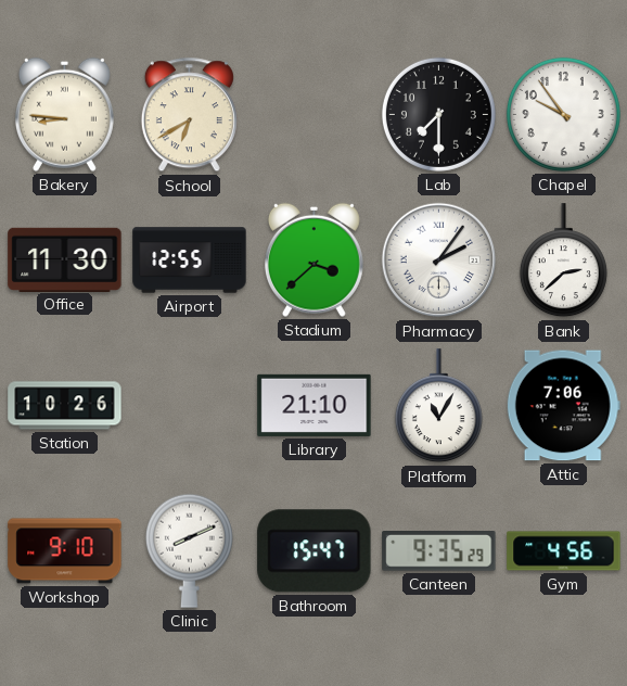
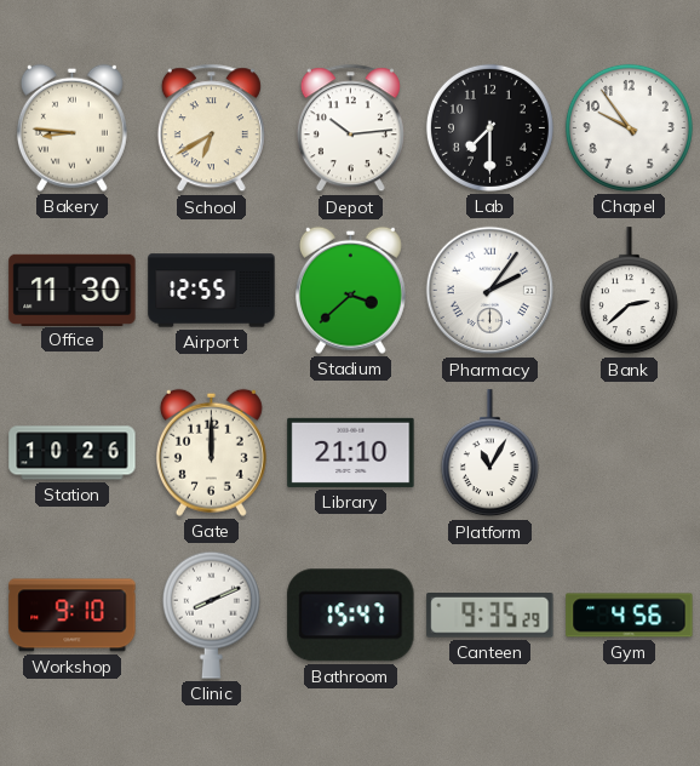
Depot: none -> 10:14 (350, 128)
Gate: none -> 12:00 (211, 452)
Attic: 7:06 -> none (563, 406)
